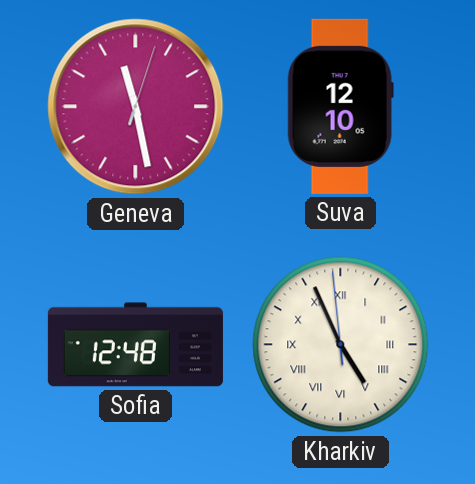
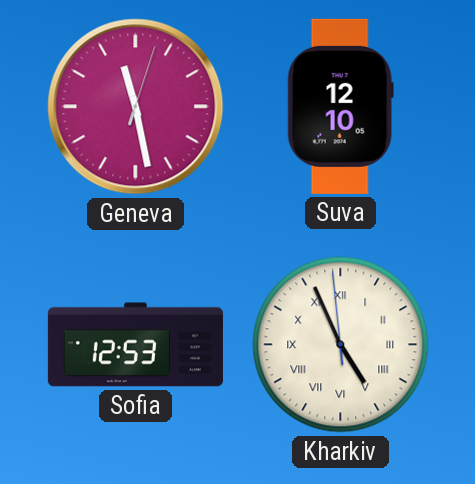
Sofia: 12:48 -> 12:53 (135, 345)
